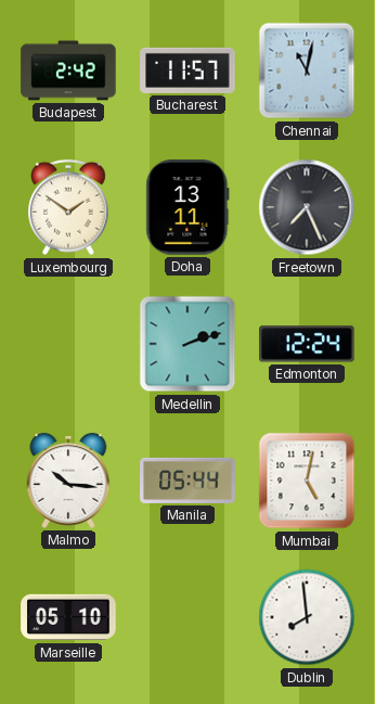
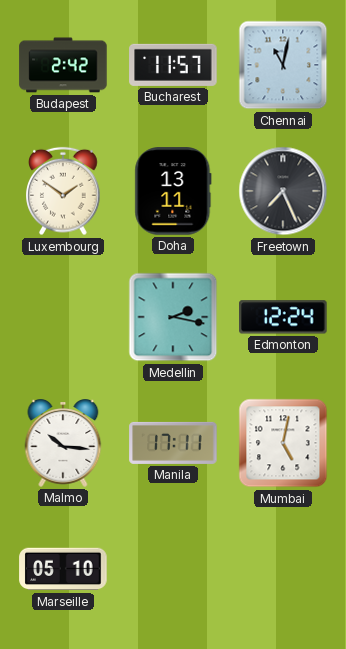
Medellin: 2:12 -> 2:17 (173, 317)
Manila: 05:44 -> 17:11 (173, 443)
Dublin: 7:59 -> none (307, 617)
